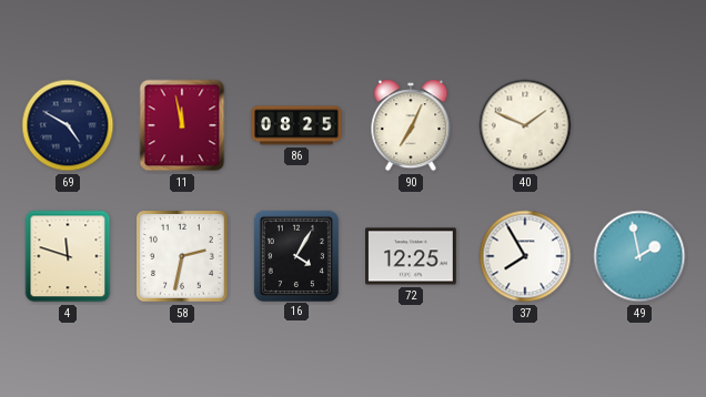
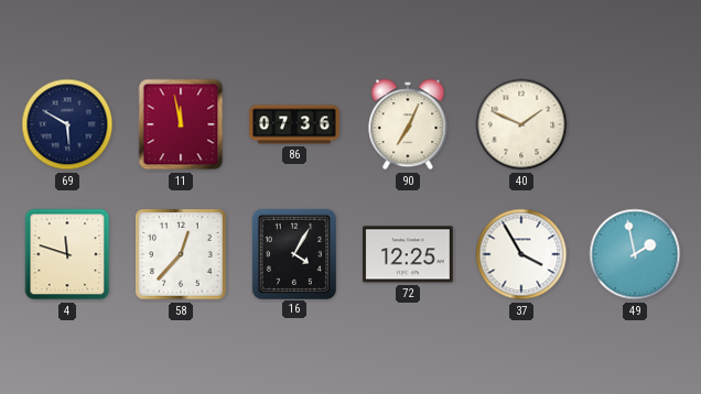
69: 4:50 -> 5:50 (67, 124)
86: 08:25 -> 07:36 (294, 124)
58: 2:32 -> 12:37 (181, 254)
37: 7:55 -> 3:55 (521, 254)
